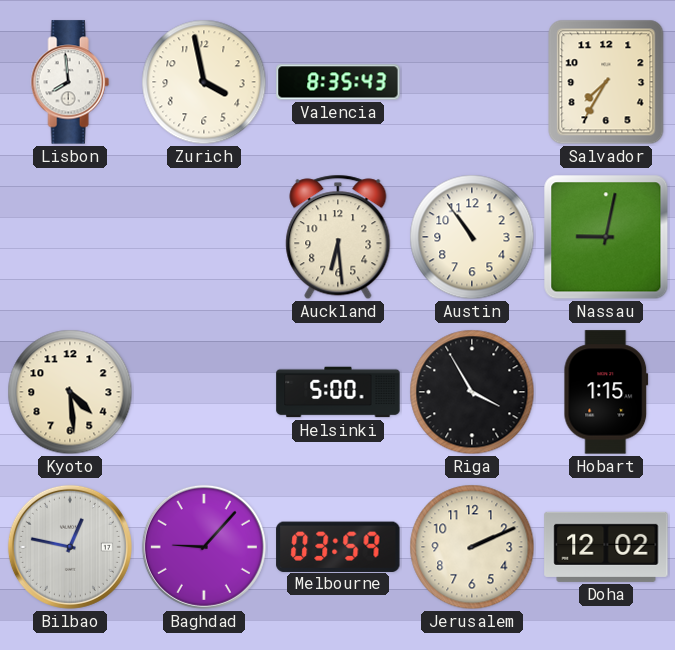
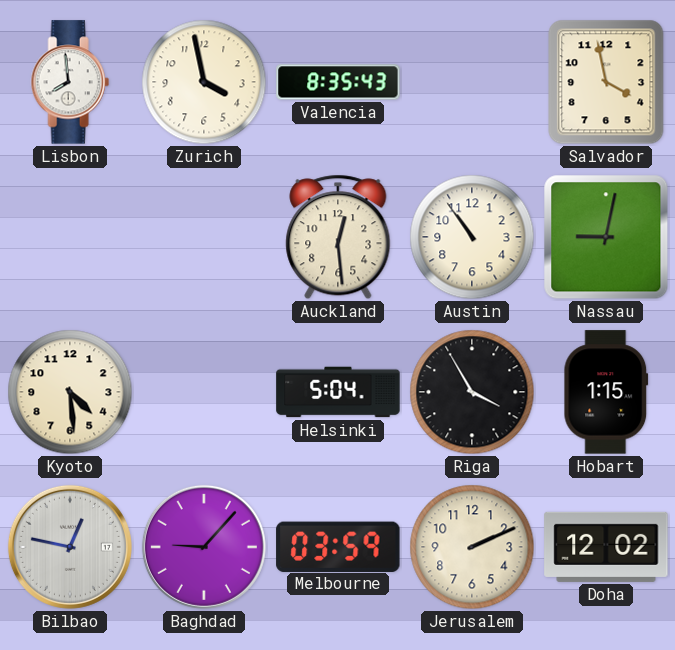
Salvador: 7:35 -> 3:58 (606, 82)
Auckland: 6:29 -> 12:29 (338, 237)
Helsinki: 5:00 -> 5:04 (338, 392)
